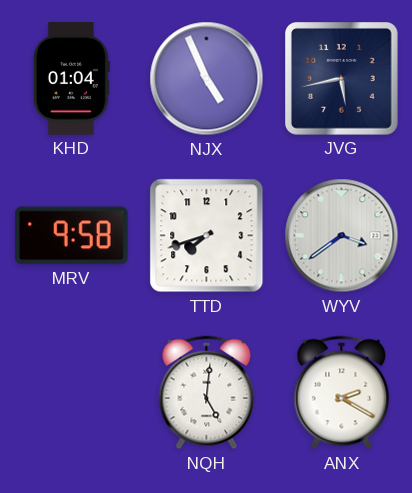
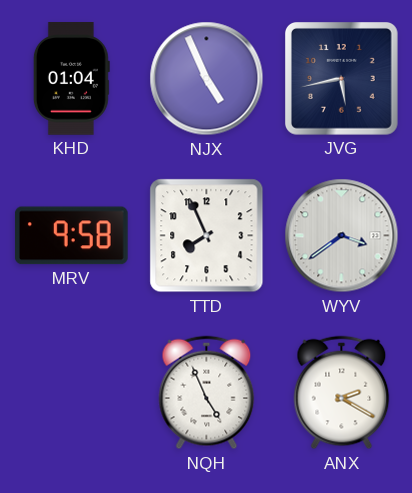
TTD: 7:42 -> 7:56 (207, 236)
NQH: 5:01 -> 4:56 (207, 393)
